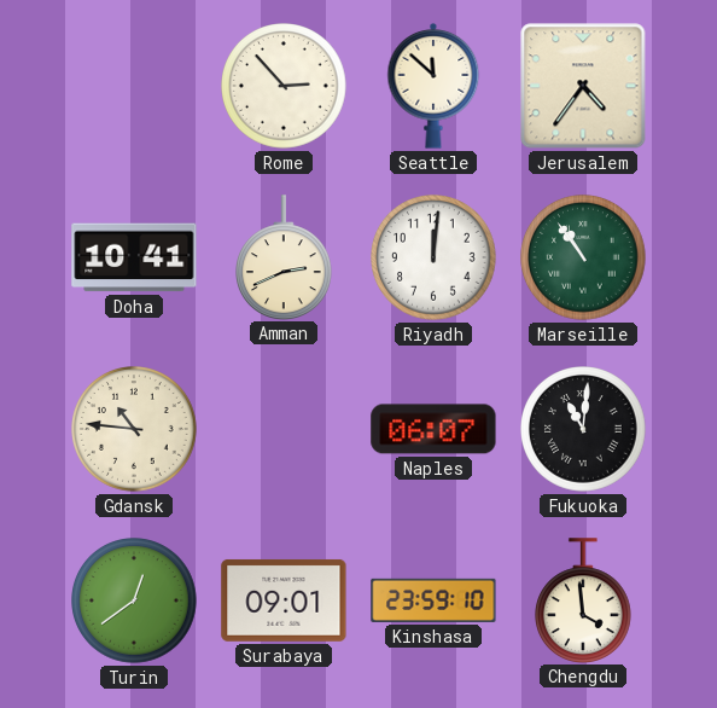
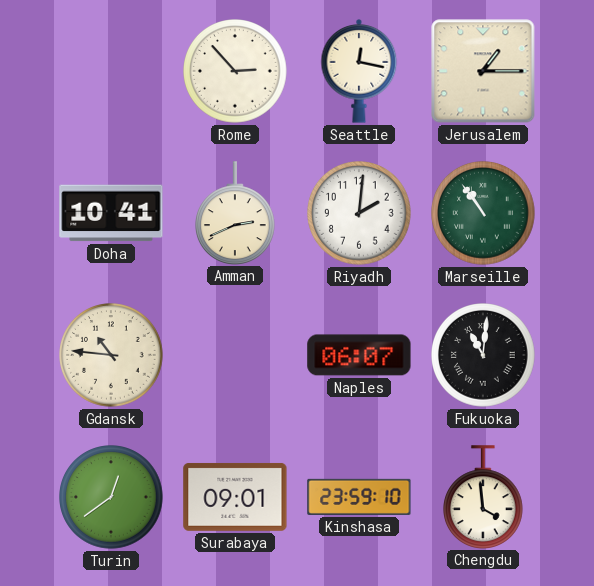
Seattle: 11:52 -> 12:17 (359, 71)
Jerusalem: 4:36 -> 1:15 (483, 71)
Riyadh: 12:01 -> 2:01 (359, 213)
